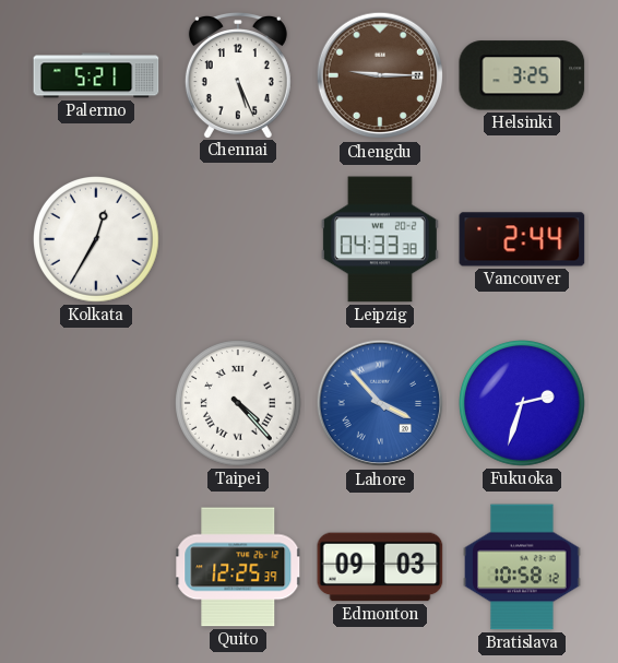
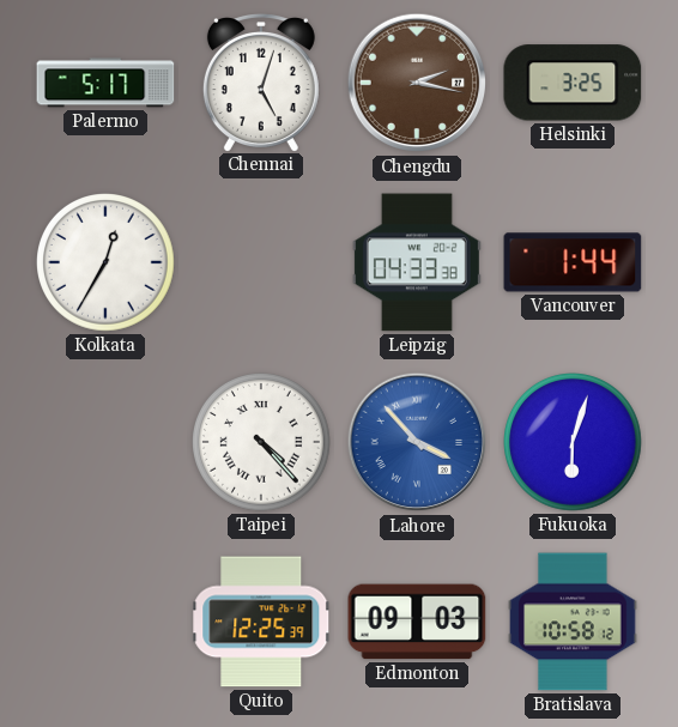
Palermo: 5:21 -> 5:17 (105, 83)
Chennai: 5:26 -> 5:03 (261, 83)
Chengdu: 9:15 -> 2:17 (417, 83)
Vancouver: 2:44 -> 1:44 (573, 262)
Fukuoka: 2:33 -> 6:03 (574, 443)
